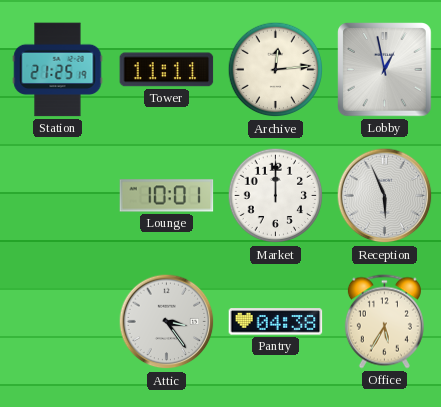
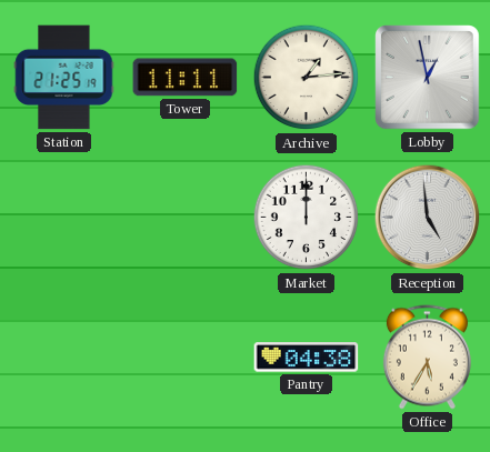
Archive: 12:14 -> 1:14 (307, 78)
Lounge: 10:01 -> none (167, 196)
Reception: 5:56 -> 4:59 (428, 218)
Attic: 3:24 -> none (167, 322)
